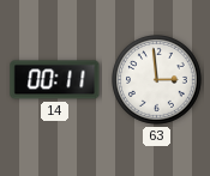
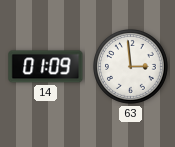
14: 00:11 -> 01:09 (46, 67)
